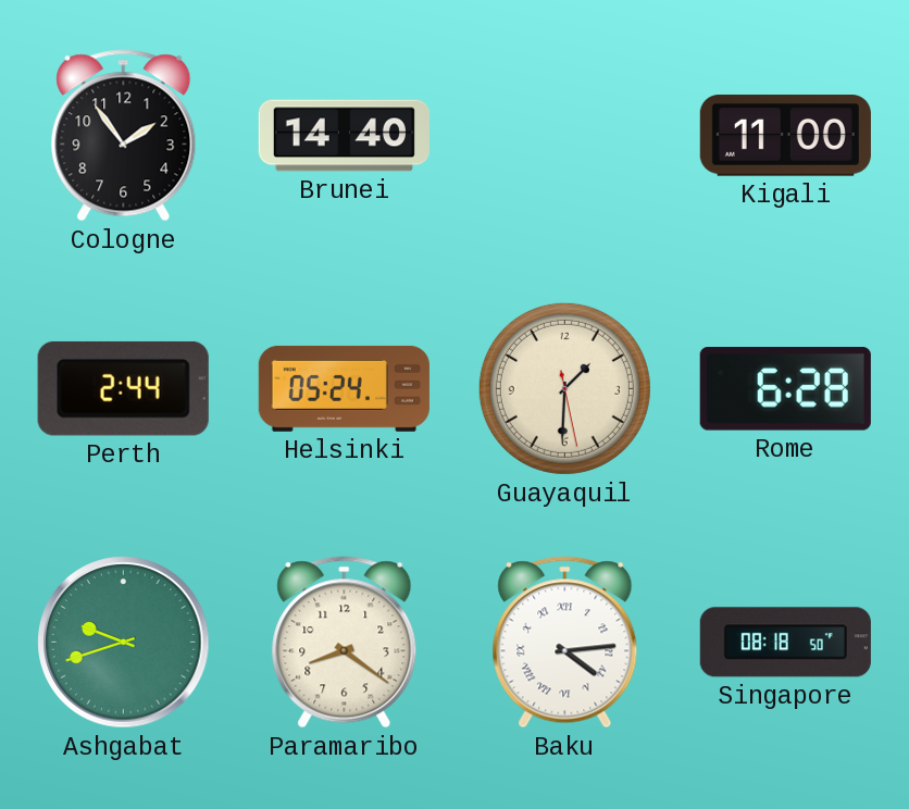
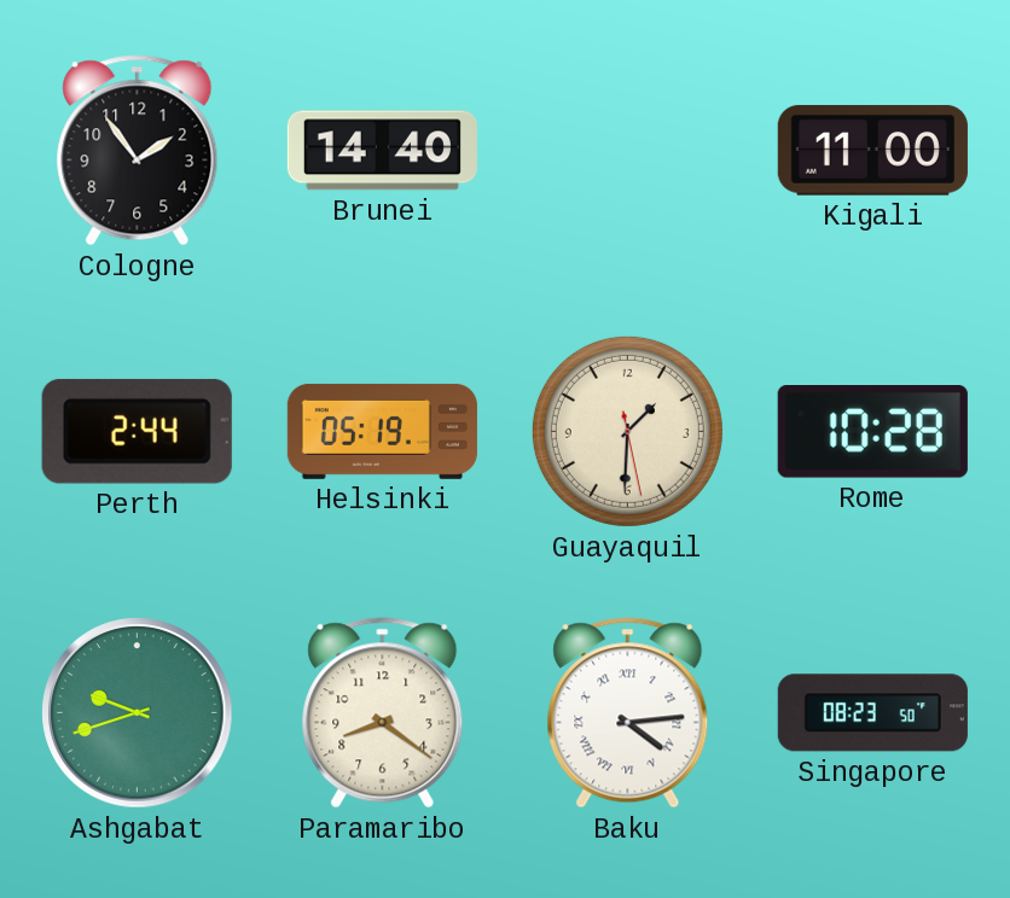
Helsinki: 05:24 -> 05:19 (382, 431)
Rome: 6:28 -> 10:28 (872, 432)
Singapore: 08:18 -> 08:23 (872, 713)
